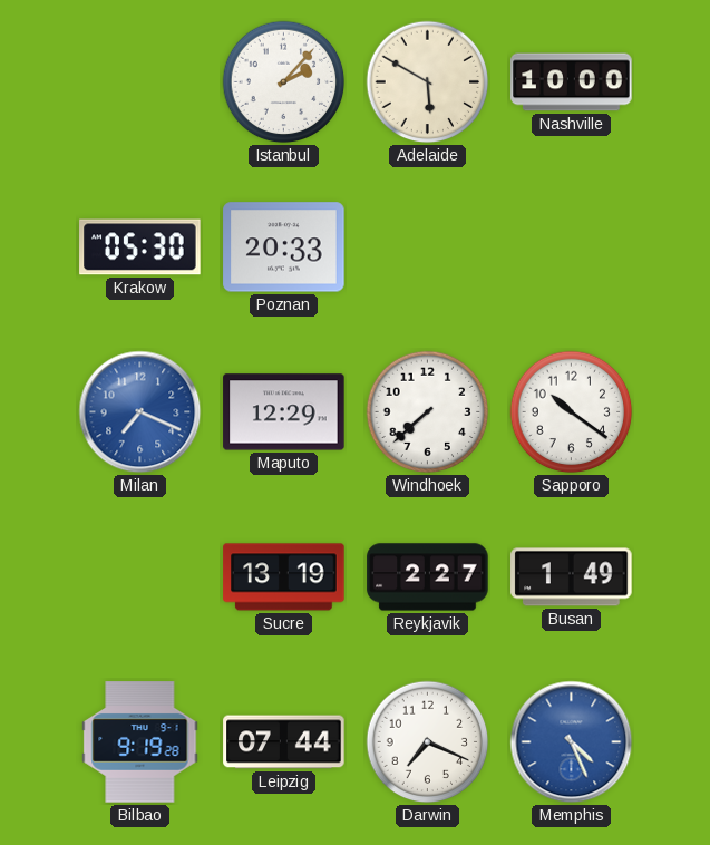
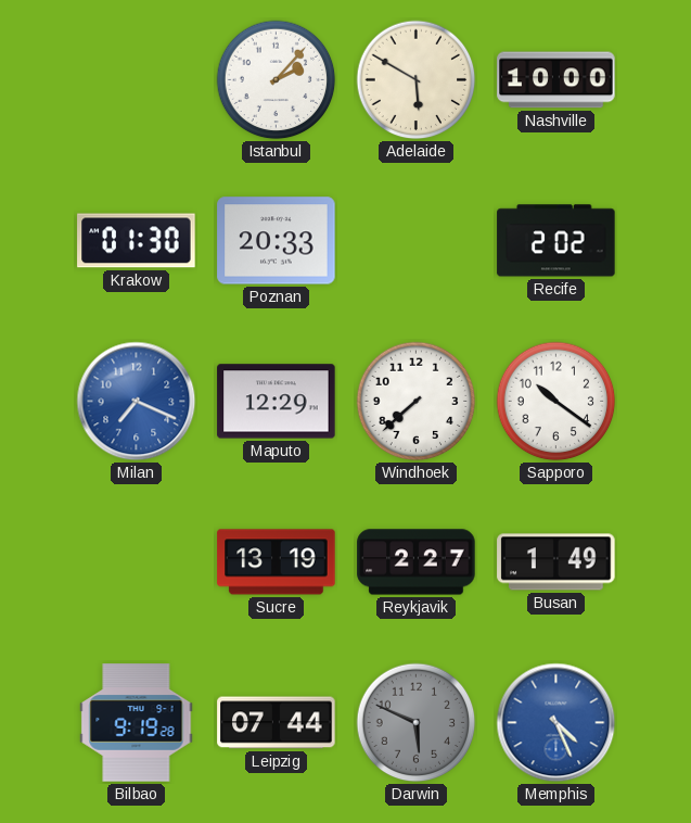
Krakow: 05:30 -> 01:30 (137, 241)
Recife: none -> 2:02 (556, 241)
Darwin: 7:19 -> 5:49 (417, 723)
Darwin dial: white -> grey (417, 723)
